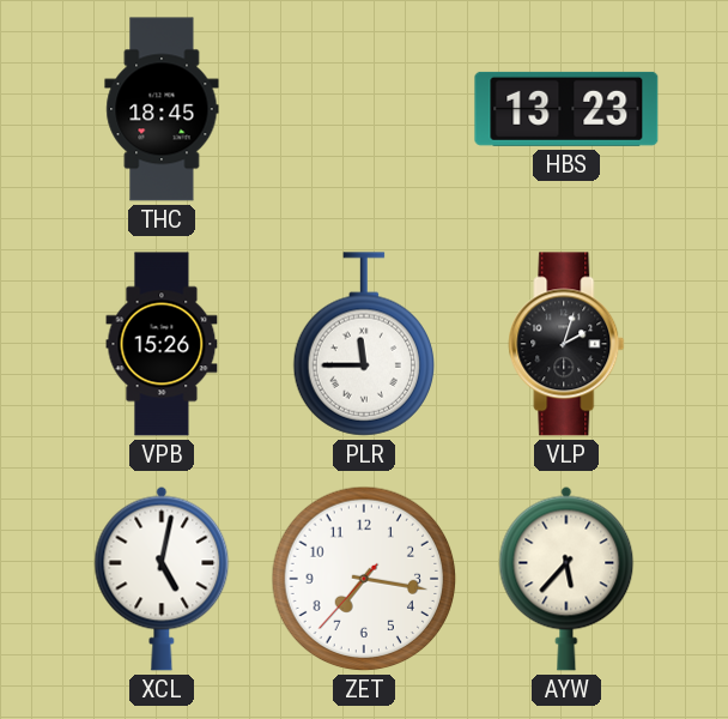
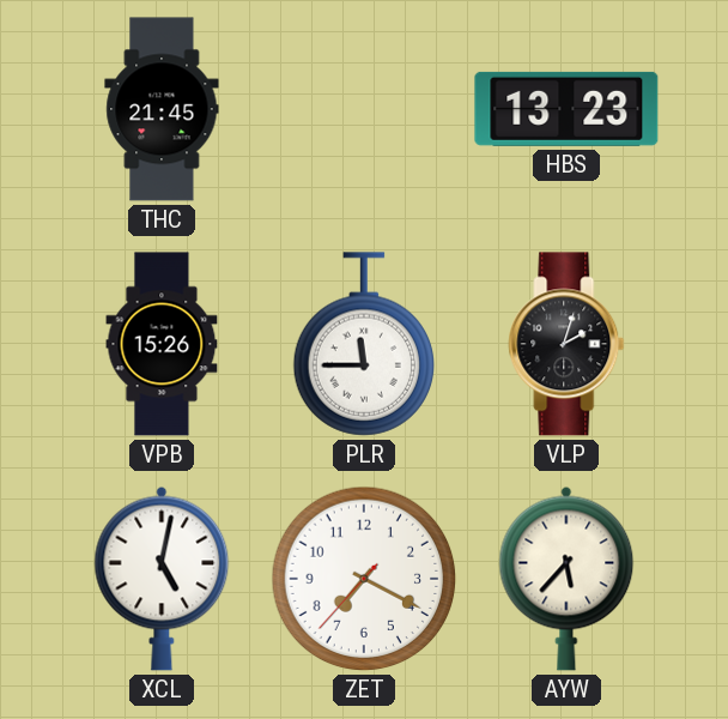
THC: 18:45 -> 21:45 (162, 109)
ZET: 7:16 -> 7:19 (364, 579)
